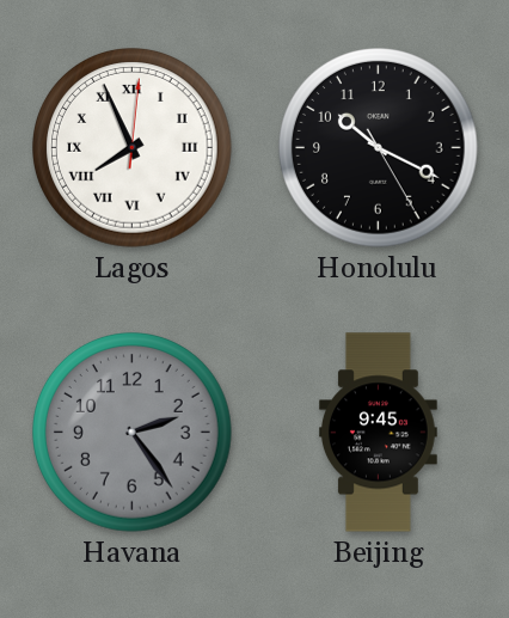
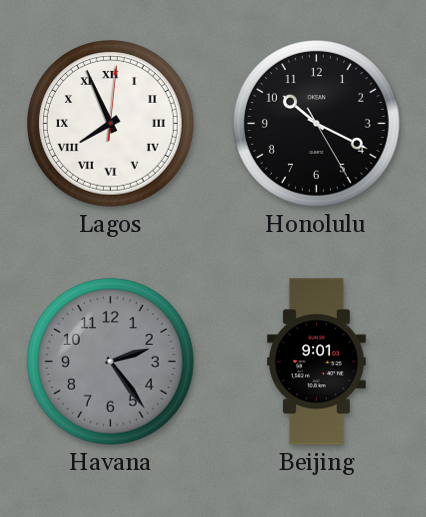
Beijing: 9:45 -> 9:01 (316, 362)
